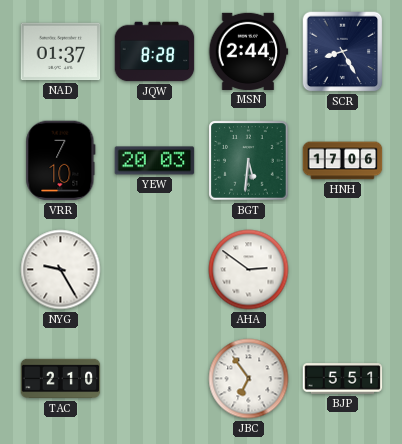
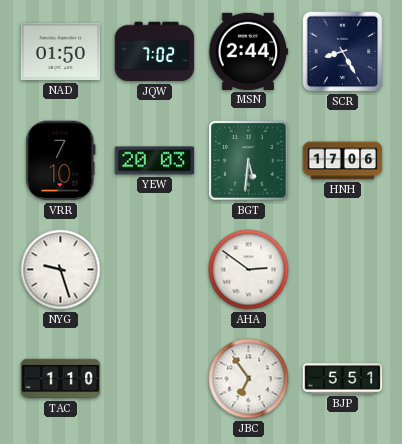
NAD: 01:37 -> 01:50 (61, 52)
JQW: 8:28 -> 7:02 (155, 52)
NYG: 9:25 -> 9:27 (61, 270)
TAC: 2:10 -> 1:10 (61, 379)
